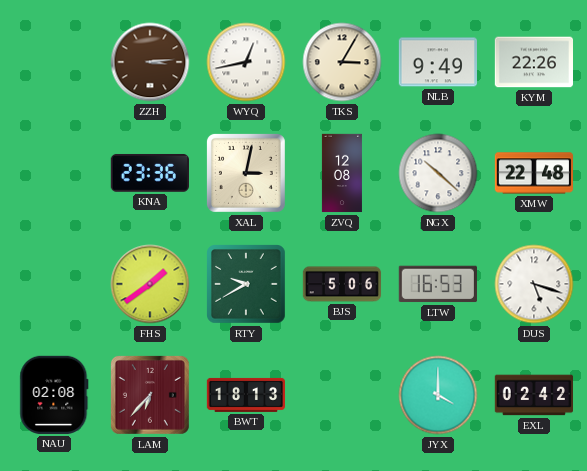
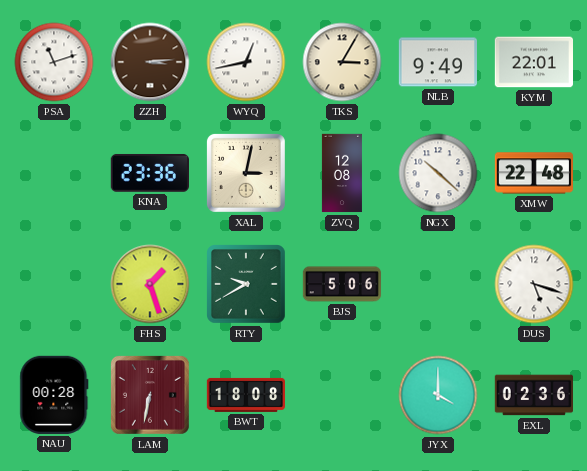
PSA: none -> 11:12 (54, 62)
KYM: 22:26 -> 22:01 (533, 62)
FHS: 1:39 -> 1:27 (150, 284)
LTW: 16:53 -> none (438, 284)
NAU: 02:08 -> 00:28 (54, 395)
LAM: 6:37 -> 6:32 (150, 395)
BWT: 18:13 -> 18:08 (246, 395)
EXL: 02:42 -> 02:36 (533, 395)
